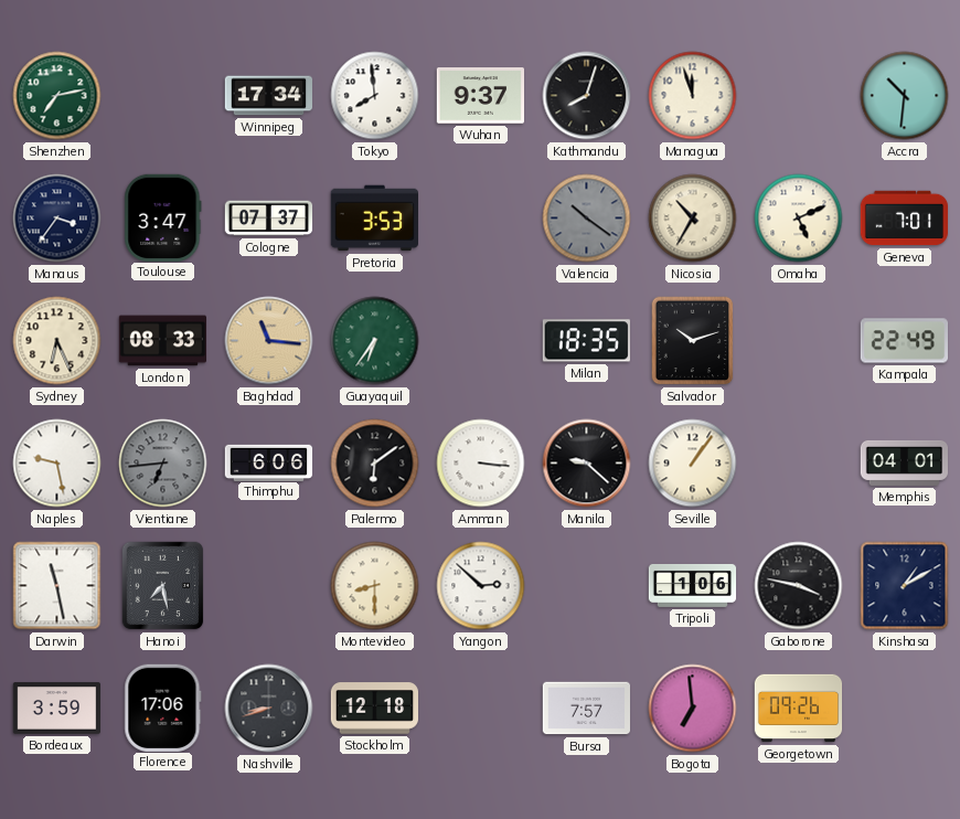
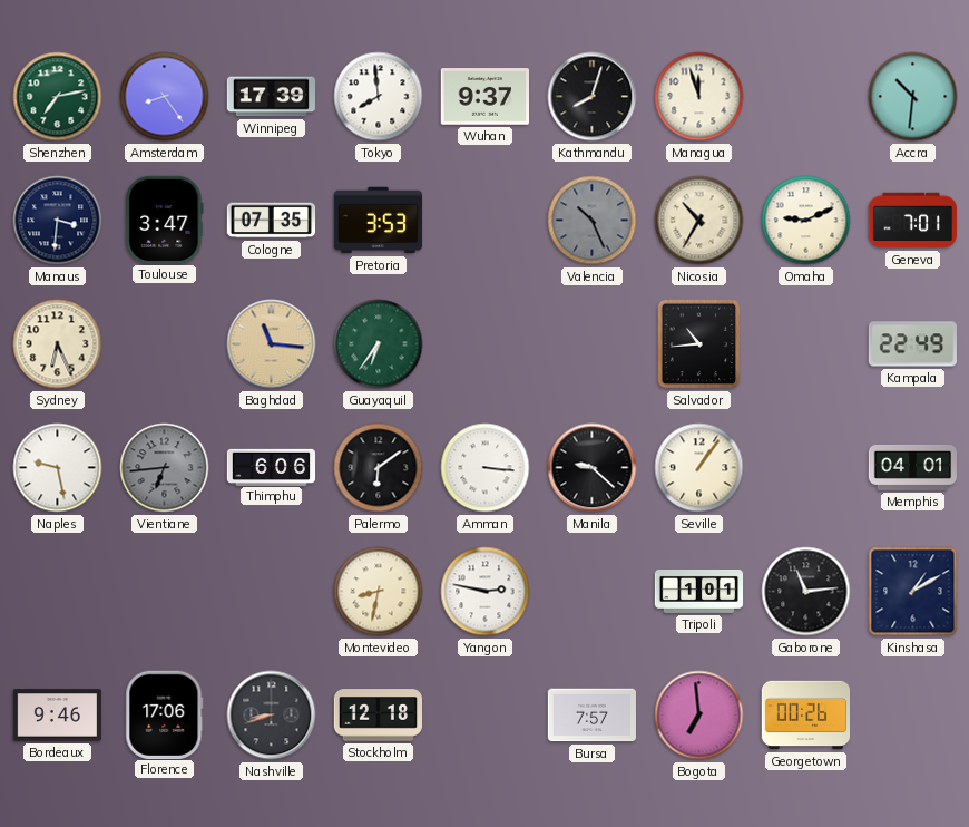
Amsterdam: none -> 8:24 (165, 97)
Winnipeg: 17:34 -> 17:39 (272, 97)
Manaus: 3:36 -> 3:31 (58, 221)
Cologne: 07:37 -> 07:35 (272, 221)
Valencia: 10:21 -> 10:26 (593, 221)
Omaha: 5:11 -> 9:11 (806, 221)
London: 08:33 -> none (162, 341)
Milan: 18:35 -> none (586, 341)
Salvador: 10:12 -> 10:44 (699, 344)
Darwin: 11:28 -> none (57, 586)
Hanoi: 7:28 -> none (163, 586)
Montevideo: 8:30 -> 8:32 (379, 592)
Yangon: 2:52 -> 2:47 (486, 592)
Tripoli: 1:06 -> 1:01 (699, 591)
Gaborone: 3:47 -> 11:14 (806, 592)
Bordeaux: 3:59 -> 9:46 (57, 716)
Georgetown: 09:26 -> 00:26 (806, 716)
